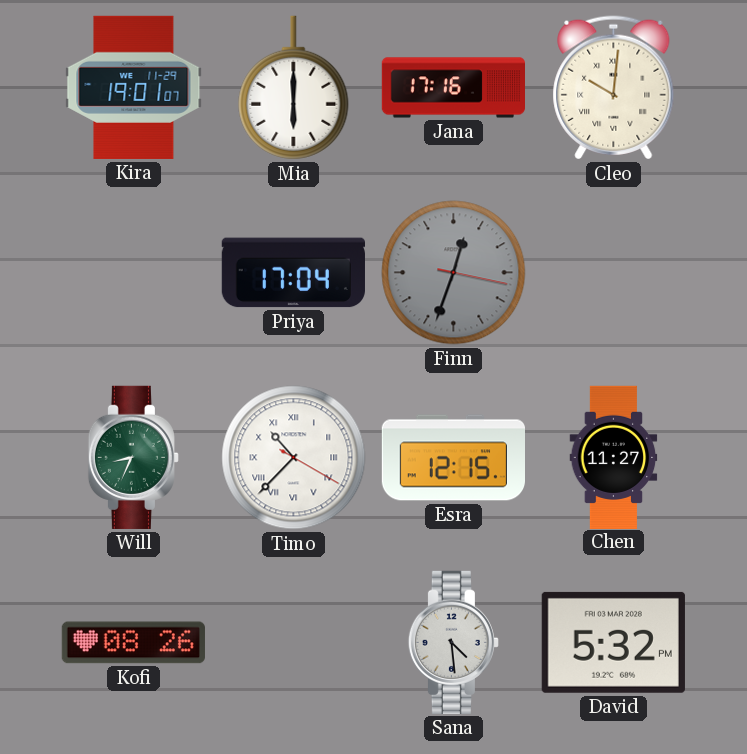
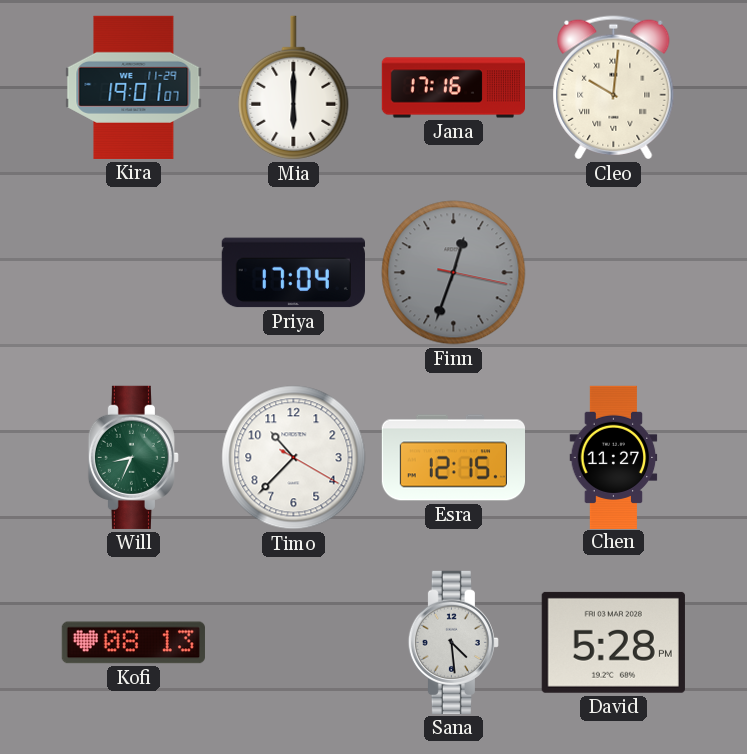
Timo numerals: Roman -> Arabic (294, 458)
Kofi: 08:26 -> 08:13 (133, 643)
David: 5:32 -> 5:28 (613, 642)
